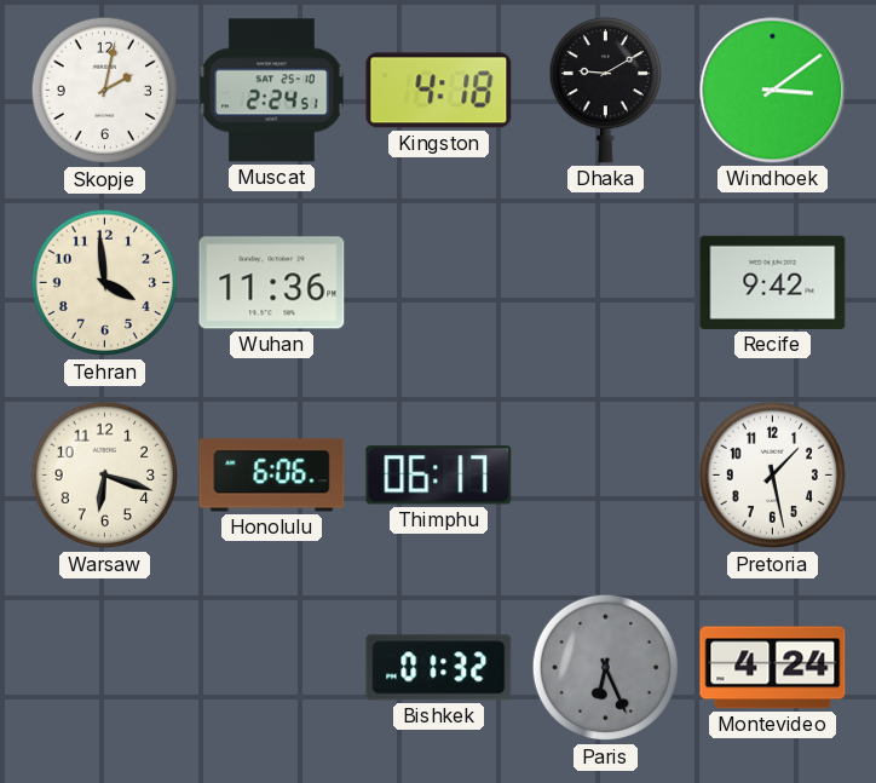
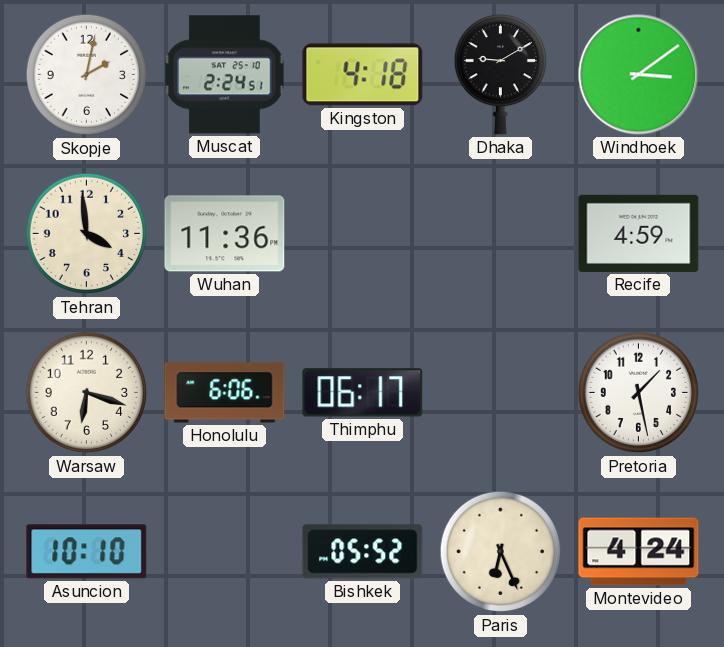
Recife: 9:42 -> 4:59 (639, 233)
Asuncion: none -> 10:10 (87, 552)
Bishkek: 01:32 -> 05:52 (363, 552)
Paris dial: grey -> cream (501, 552)
